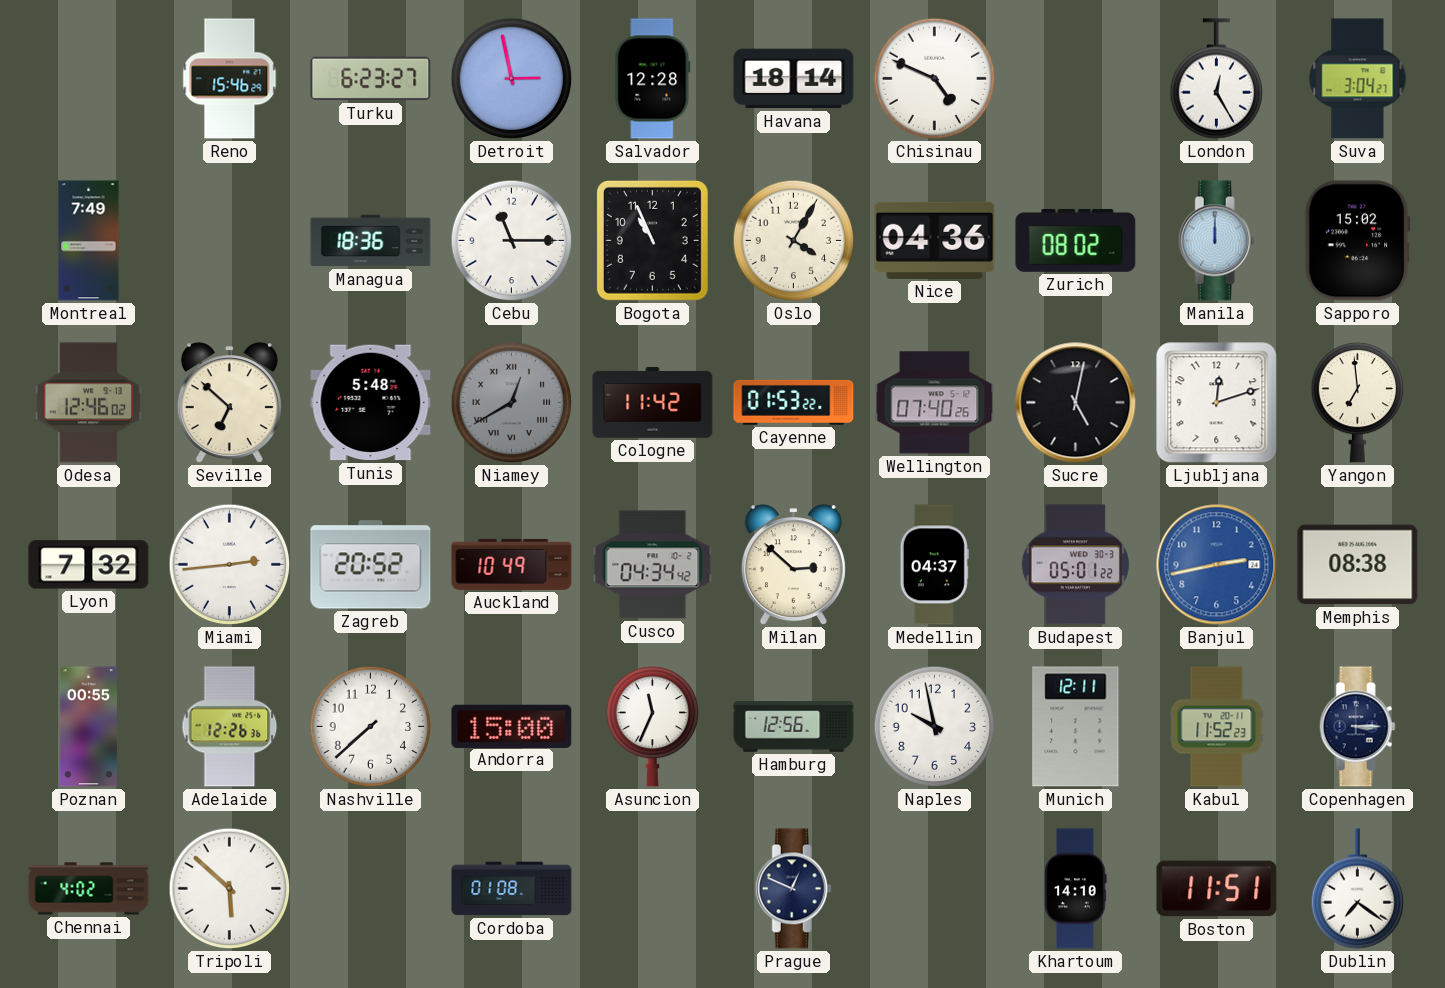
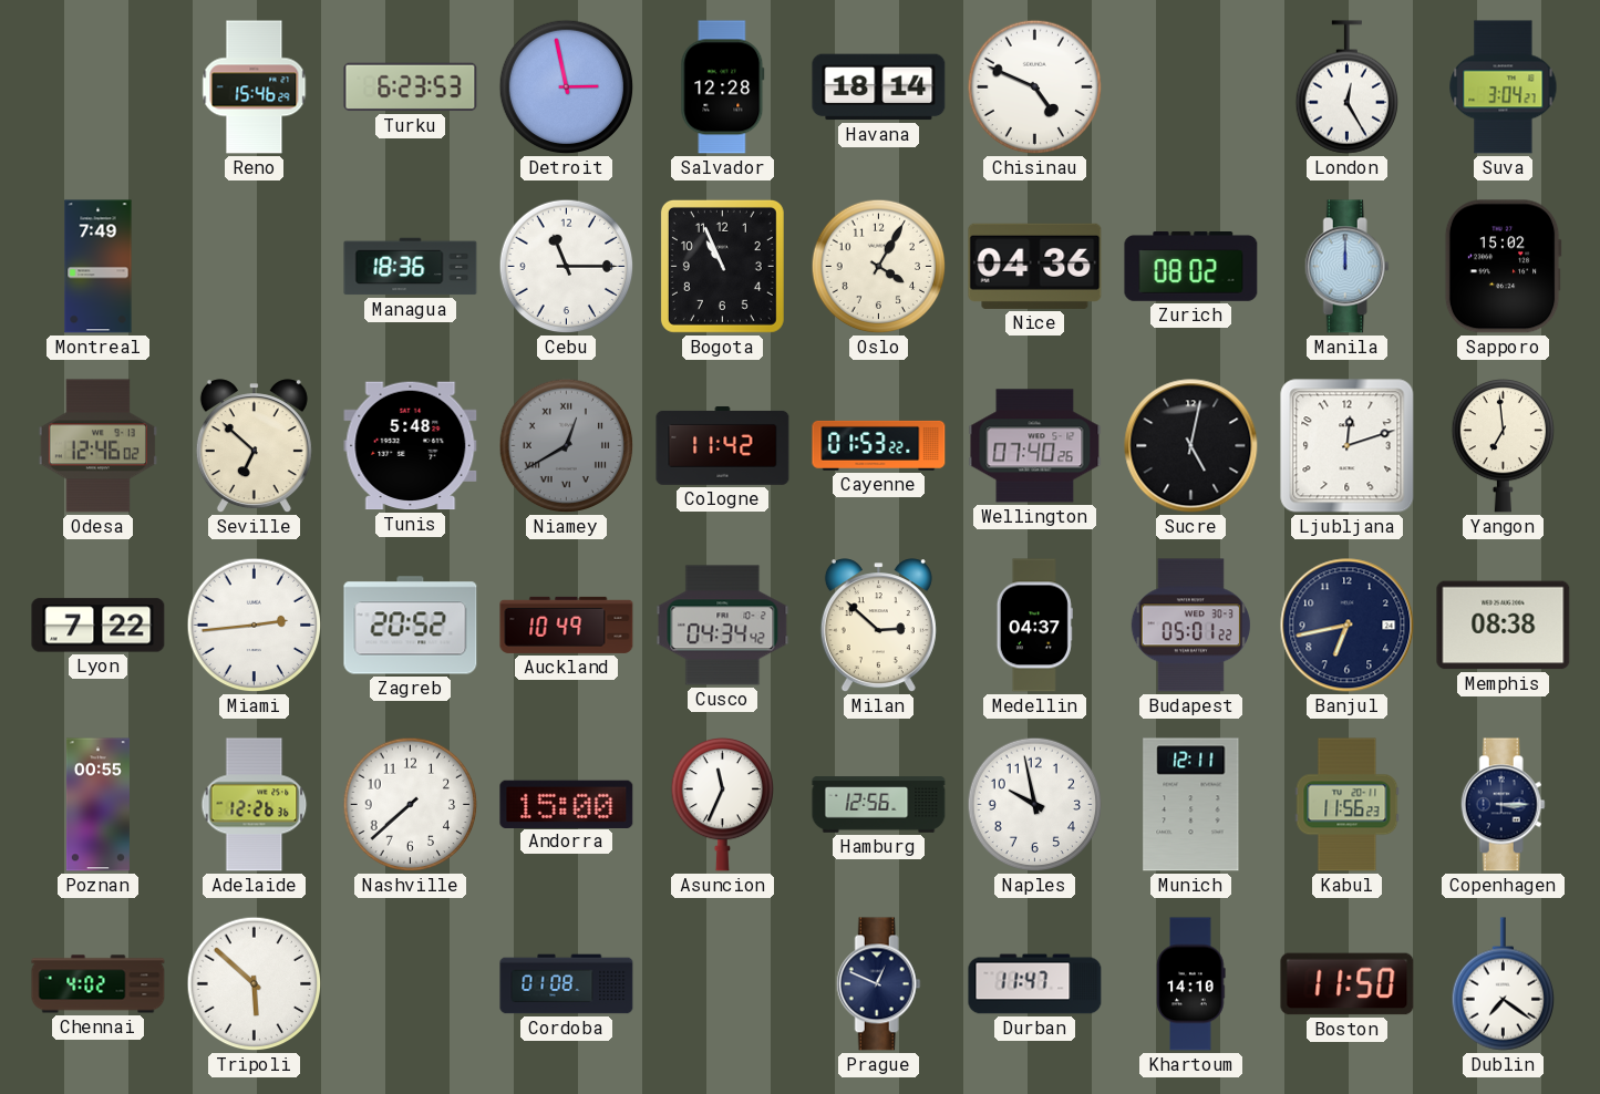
Turku: 6:23:27 -> 6:23:53 (411, 87)
Lyon: 7:32 -> 7:22 (99, 626)
Banjul: 2:43 -> 6:43 (1348, 626)
Banjul dial: blue -> navy (1348, 626)
Kabul: 11:52 -> 11:56 (1348, 805)
Durban: none -> 11:47 (1035, 984)
Boston: 11:51 -> 11:50 (1348, 984)
